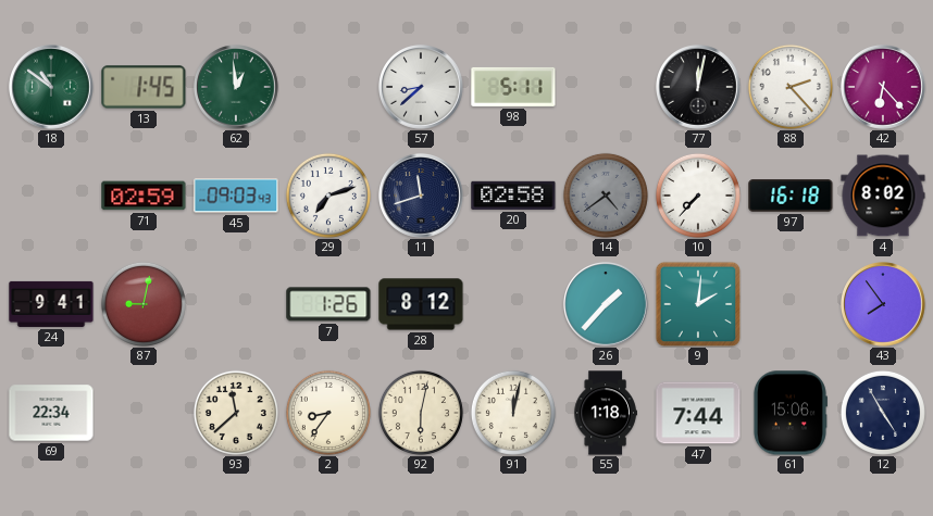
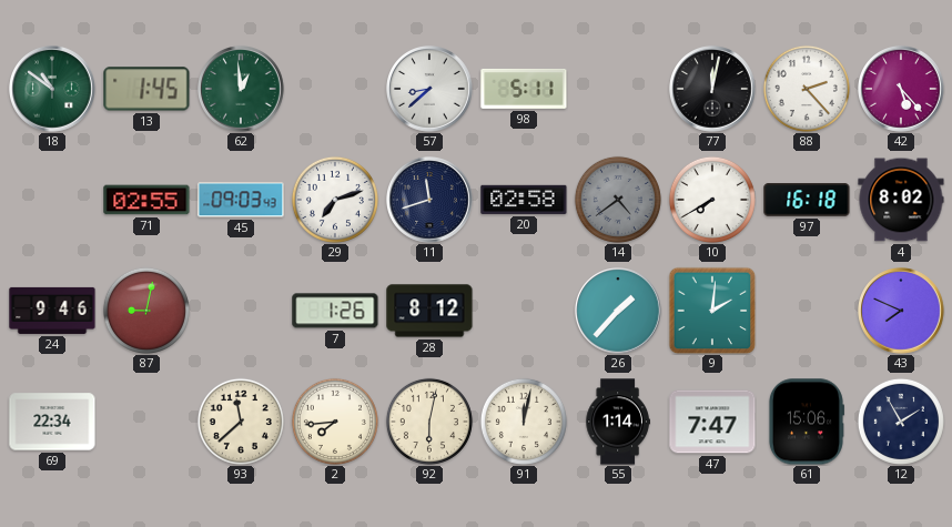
42: 6:23 -> 5:23 (902, 90)
71: 02:59 -> 02:55 (146, 200)
10: 7:37 -> 7:40 (712, 200)
24: 9:41 -> 9:46 (52, 311)
43: 7:54 -> 7:49 (902, 312)
2: 8:36 -> 7:44 (335, 422)
55: 1:18 -> 1:14 (618, 422)
47: 7:44 -> 7:47 (712, 422)
12: 4:55 -> 1:55 (901, 422)
